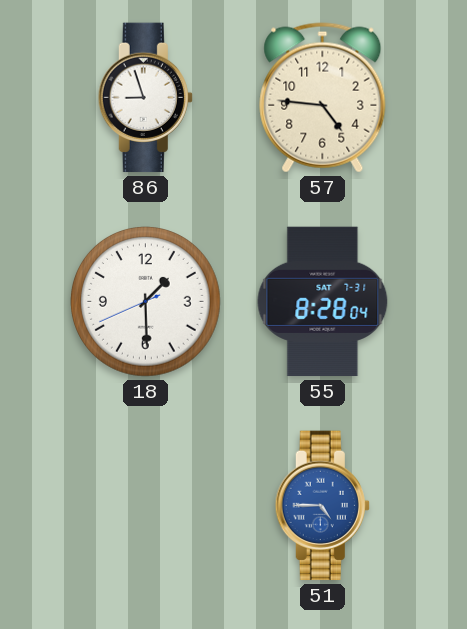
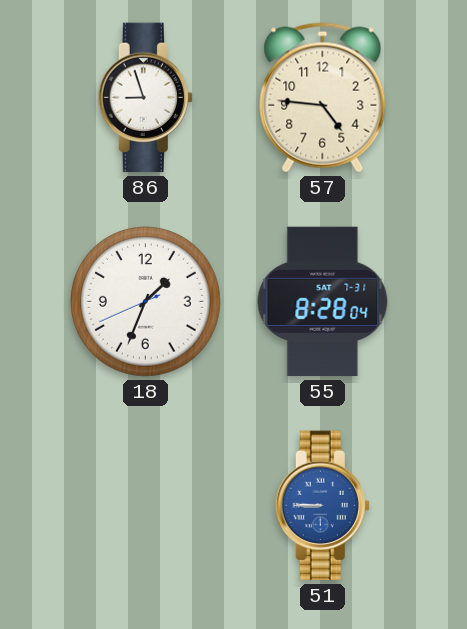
18: 1:29 -> 1:33 (146, 302)
51: 4:45 -> 8:45 (322, 506)
